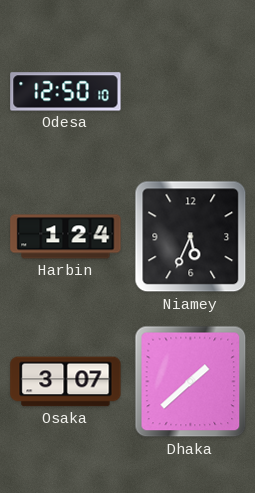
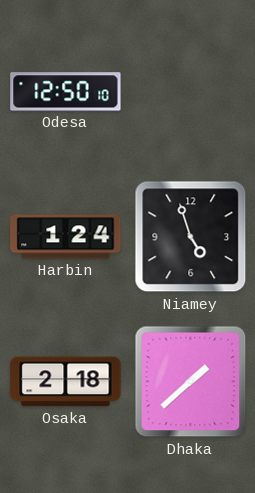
Niamey: 5:34 -> 4:57 (191, 237)
Osaka: 3:07 -> 2:18 (66, 382)
